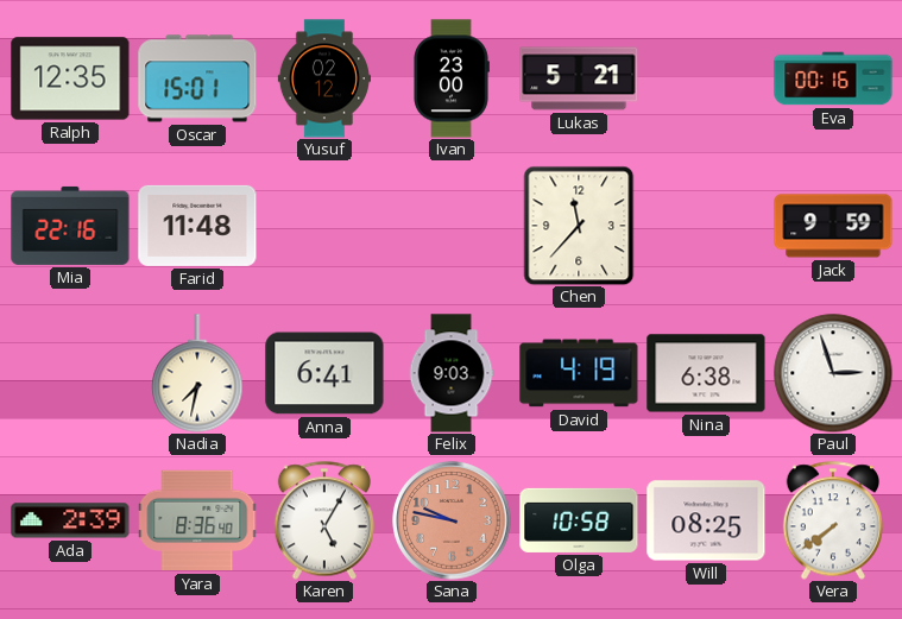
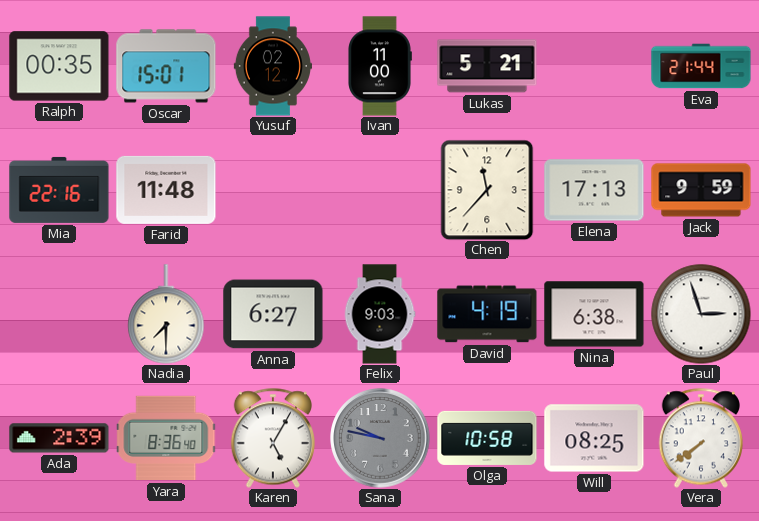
Ralph: 12:35 -> 00:35 (59, 66)
Ivan: 23:00 -> 11:00 (380, 66)
Eva: 00:16 -> 21:44 (701, 66)
Elena: none -> 17:13 (594, 190)
Nadia: 7:32 -> 7:30 (166, 314)
Anna: 6:41 -> 6:27 (273, 314)
Sana dial: salmon -> grey (380, 438)
